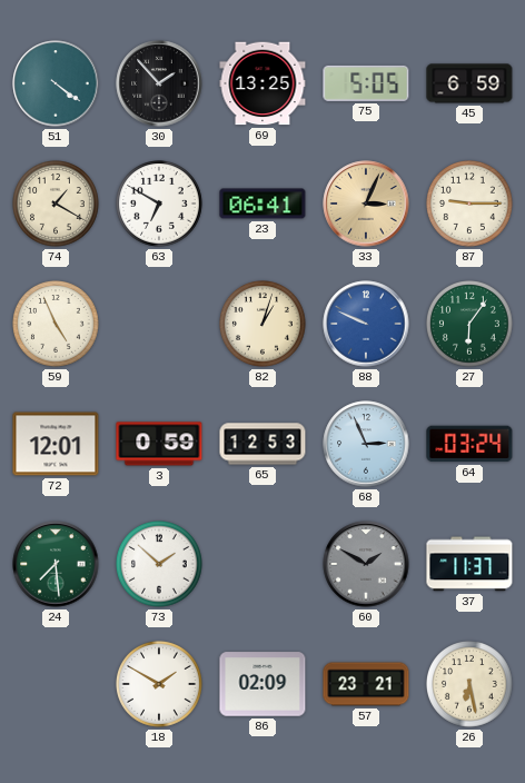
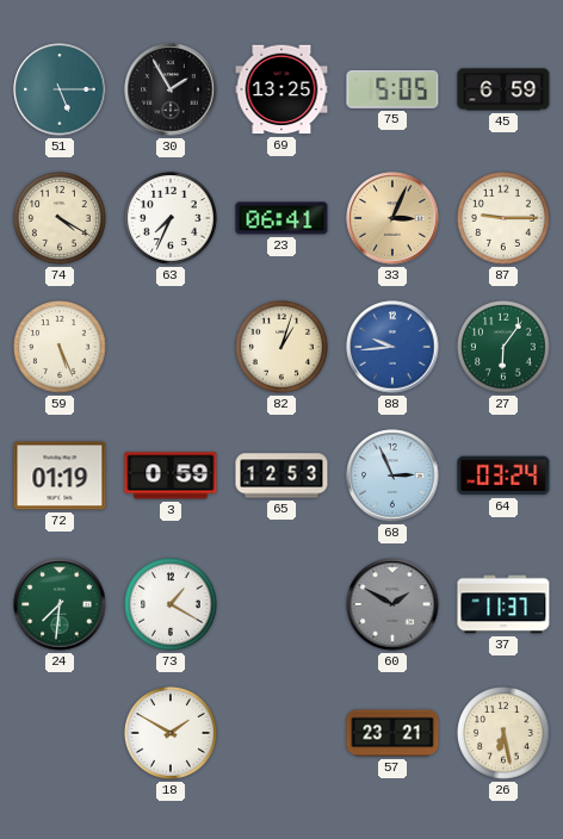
51: 4:21 -> 5:15 (60, 89)
30: 1:53 -> 1:55 (171, 89)
74: 1:20 -> 4:20 (61, 219)
63: 6:50 -> 7:34 (172, 219)
59: 4:56 -> 5:26 (61, 348)
88: 9:49 -> 9:44 (392, 347)
72: 12:01 -> 01:19 (60, 476)
24: 7:29 -> 7:31 (60, 604)
73: 1:52 -> 1:20 (172, 605)
86: 02:09 -> none (262, 684)
